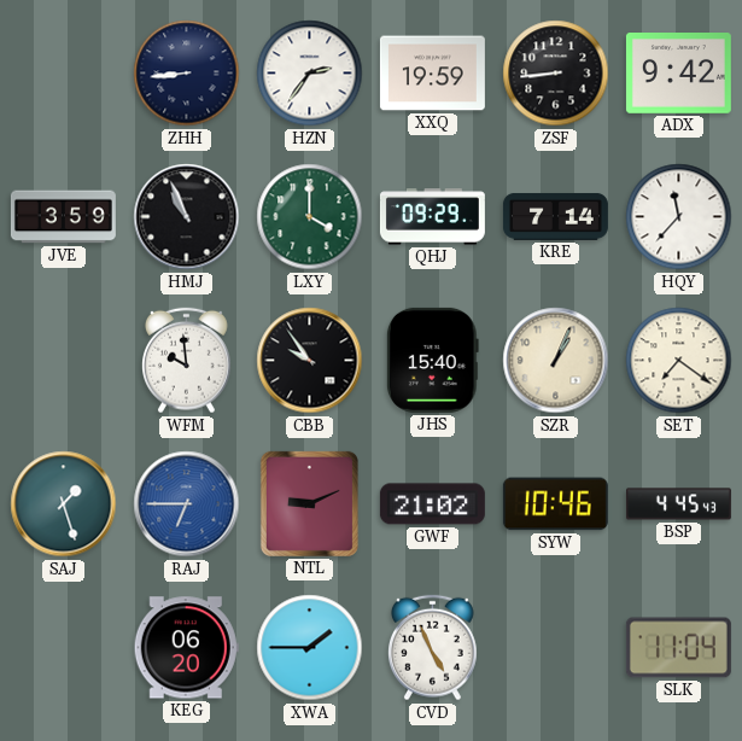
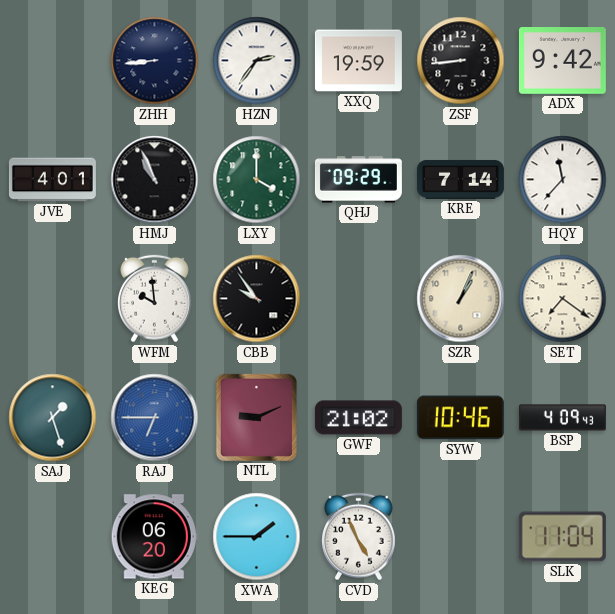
JVE: 3:59 -> 4:01 (52, 180)
JHS: 15:40 -> none (432, 360)
BSP: 4:45 -> 4:09 (562, 418)
